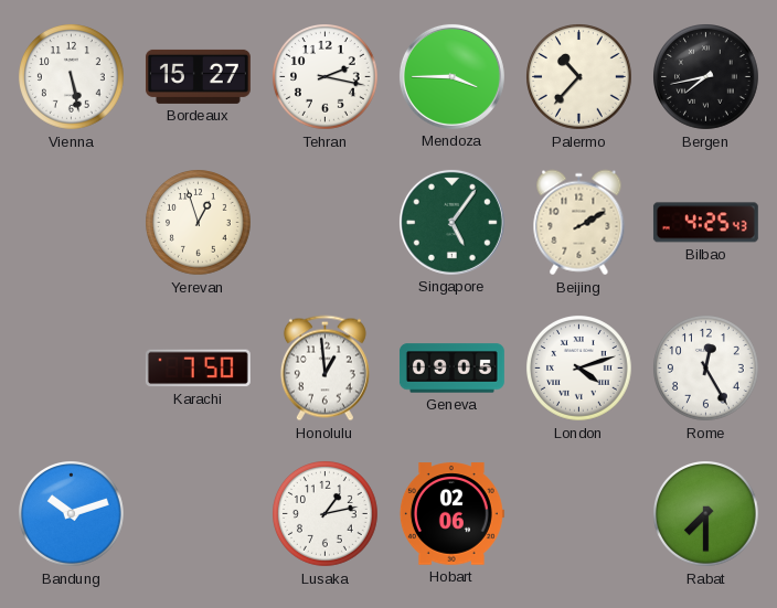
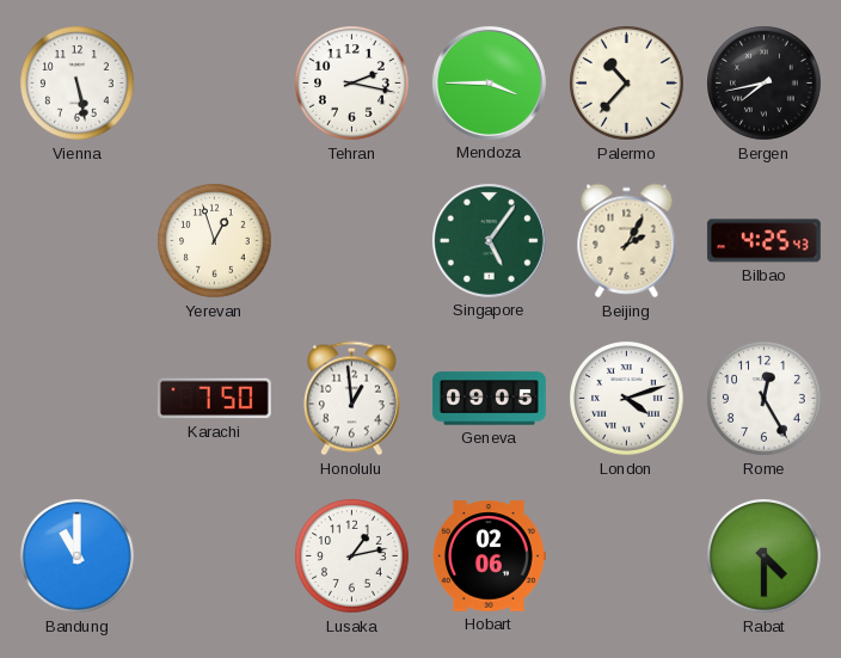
Bordeaux: 15:27 -> none (198, 76)
Beijing: 2:10 -> 2:05 (627, 241)
Bandung: 10:12 -> 11:00 (78, 556)
Rabat: 7:30 -> 4:30 (765, 556)
